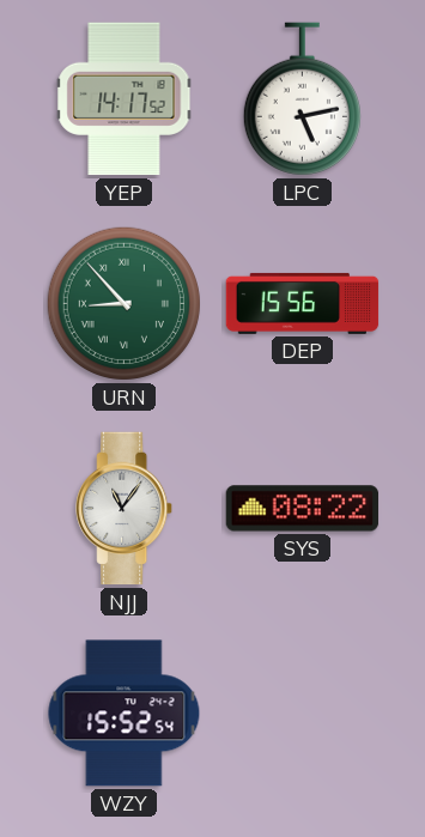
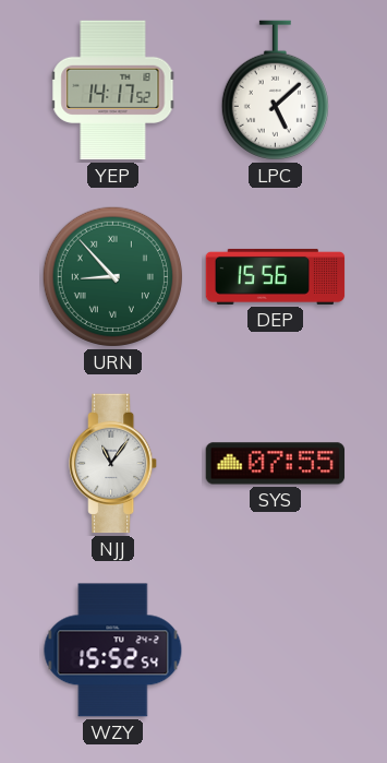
LPC: 5:13 -> 5:08 (275, 91)
SYS: 08:22 -> 07:55 (276, 464)
